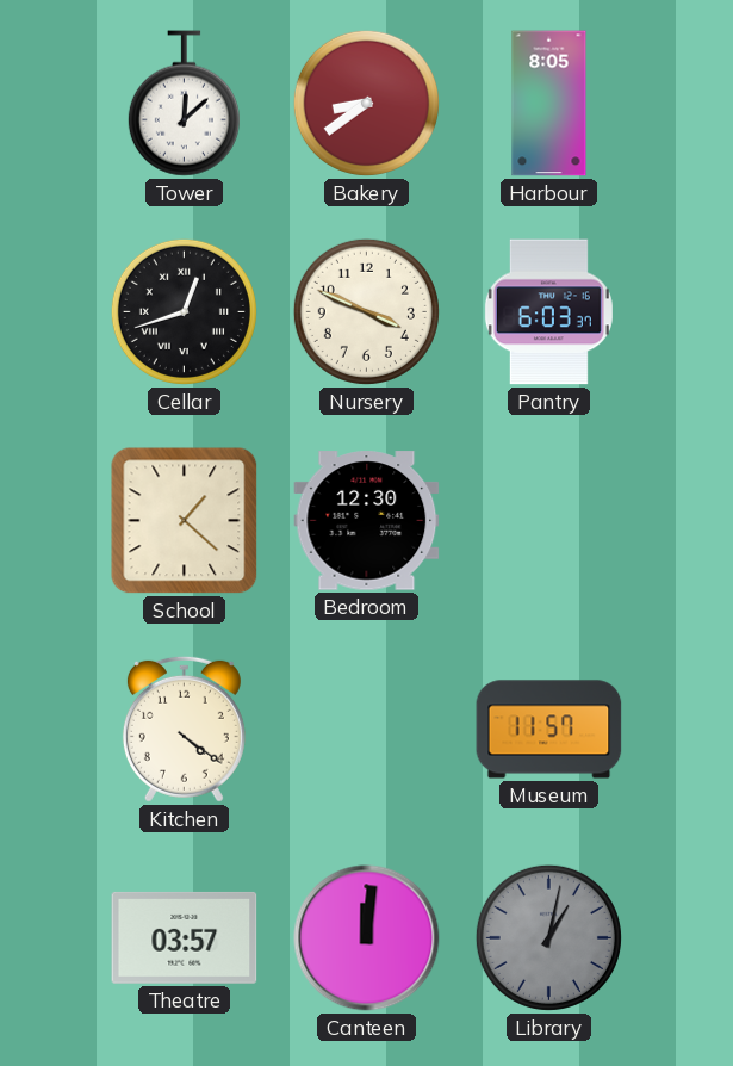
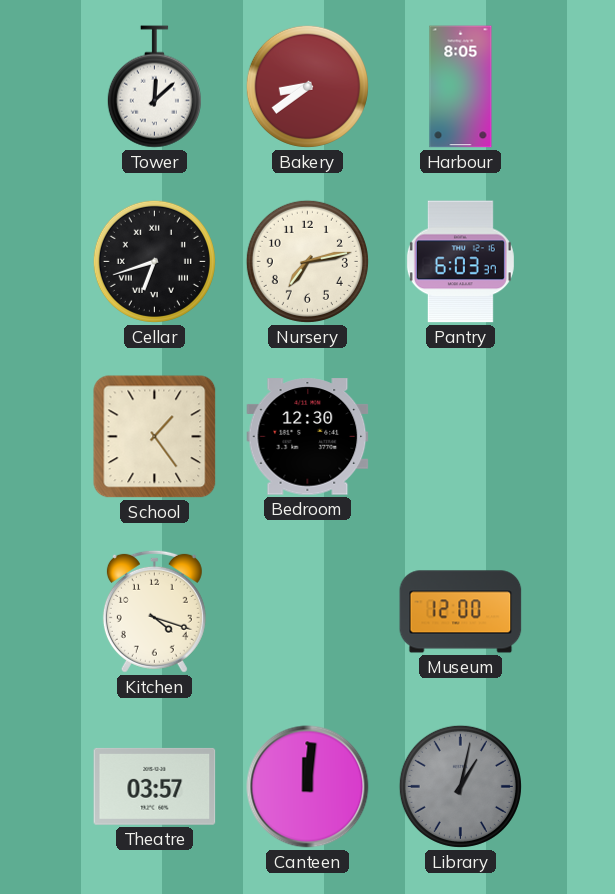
Cellar: 12:42 -> 6:42 (154, 261)
Nursery: 3:49 -> 7:13 (307, 261)
School: 1:22 -> 1:24 (155, 437)
Kitchen: 4:21 -> 4:18 (154, 611)
Museum: 11:57 -> 12:00 (461, 612)
